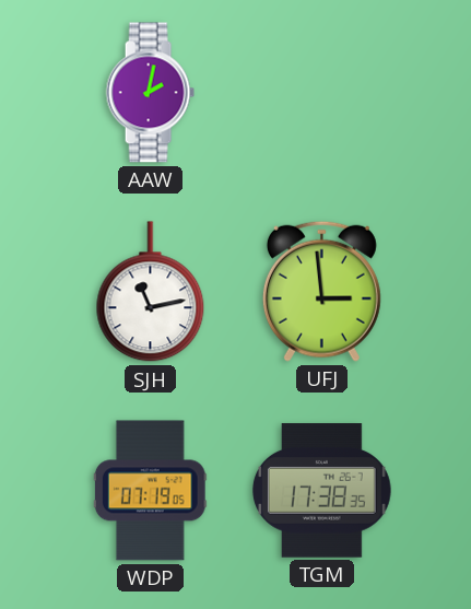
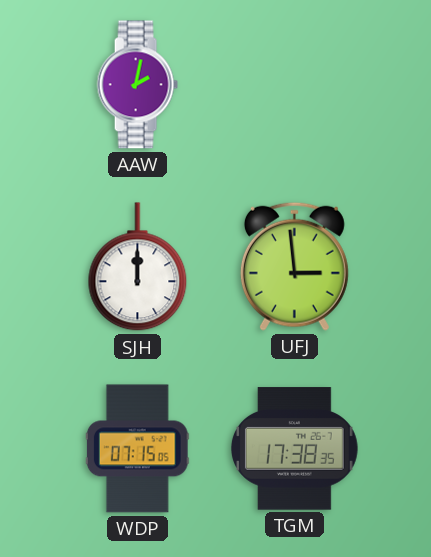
SJH: 11:13 -> 12:00 (138, 267)
WDP: 07:19 -> 07:15 (137, 449)
